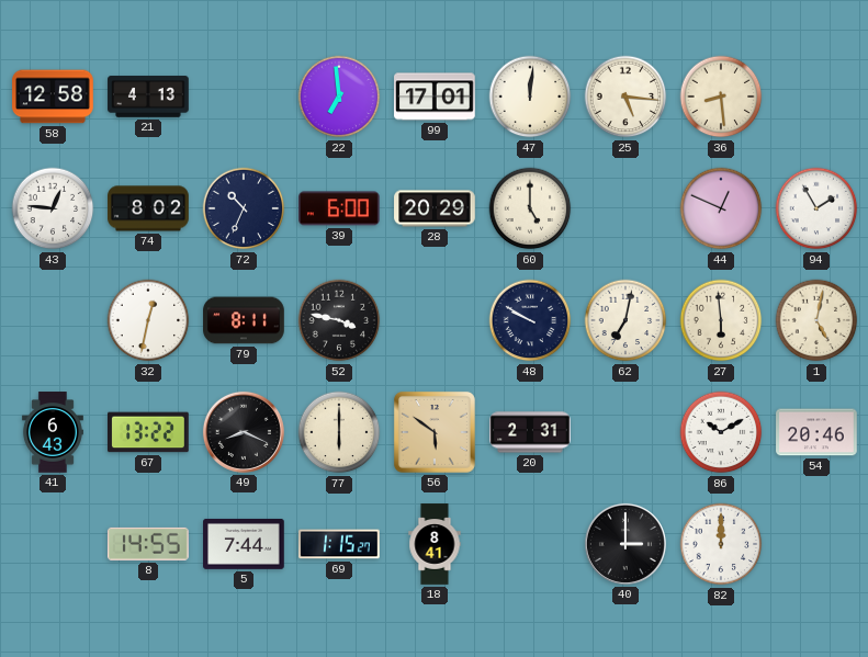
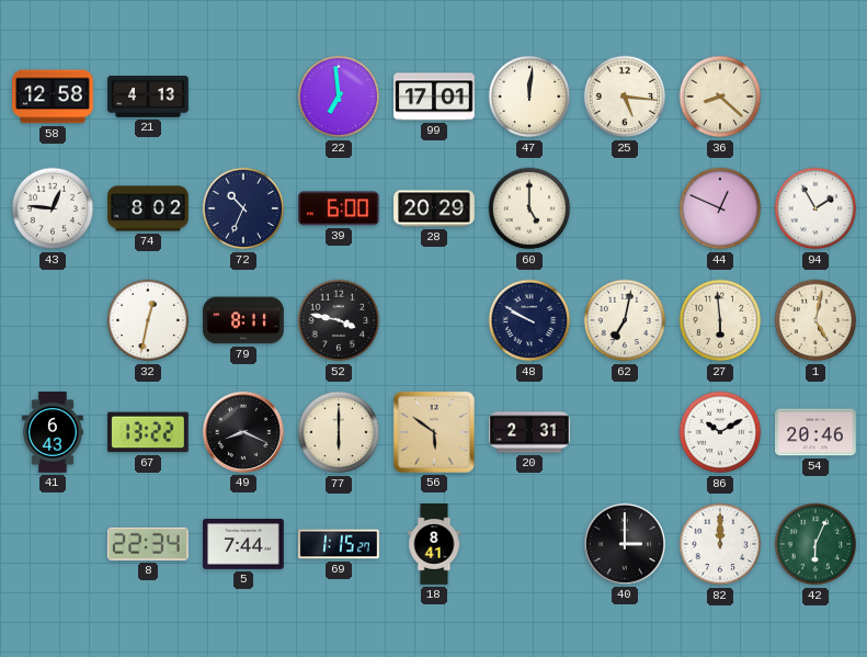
36: 8:29 -> 8:22 (720, 97)
8: 14:55 -> 22:34 (148, 544)
42: none -> 6:04 (815, 544)
